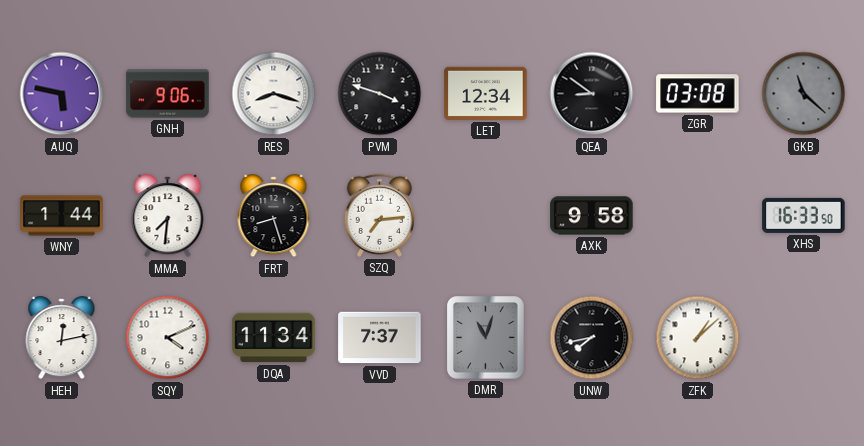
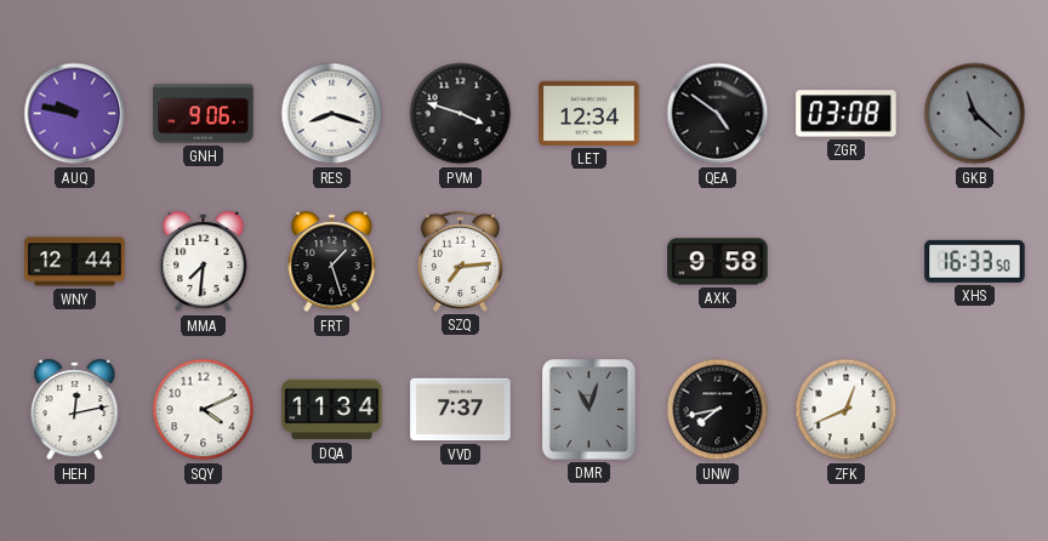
AUQ: 5:47 -> 9:47 (75, 114)
QEA: 8:51 -> 4:51 (718, 114)
WNY: 1:44 -> 12:44 (75, 262)
FRT: 8:27 -> 1:27 (332, 262)
ZFK: 1:08 -> 12:41 (847, 410)
